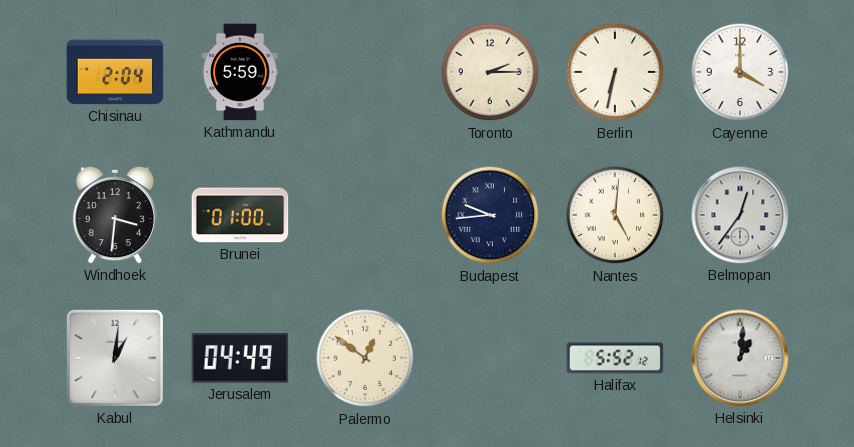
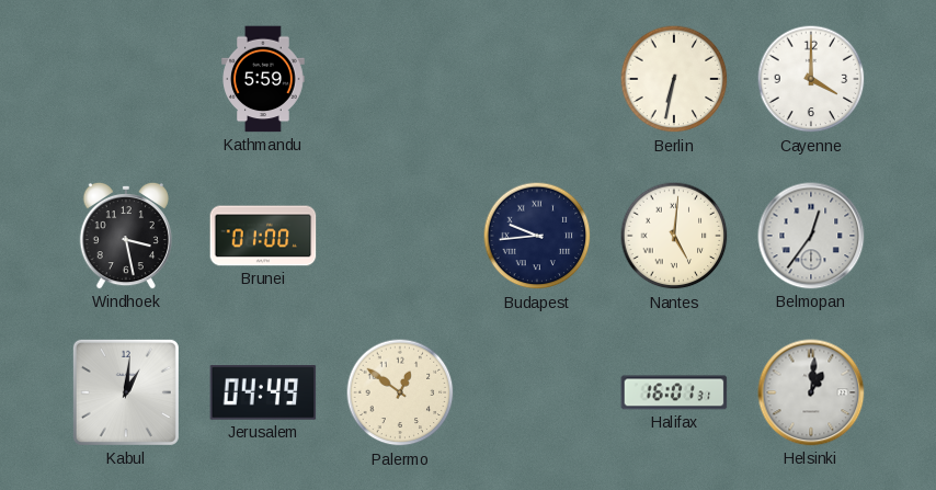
Chisinau: 2:04 -> none (115, 72)
Toronto: 2:15 -> none (490, 72)
Windhoek: 3:31 -> 3:28 (126, 236)
Halifax: 5:52 -> 16:01 (674, 392)
